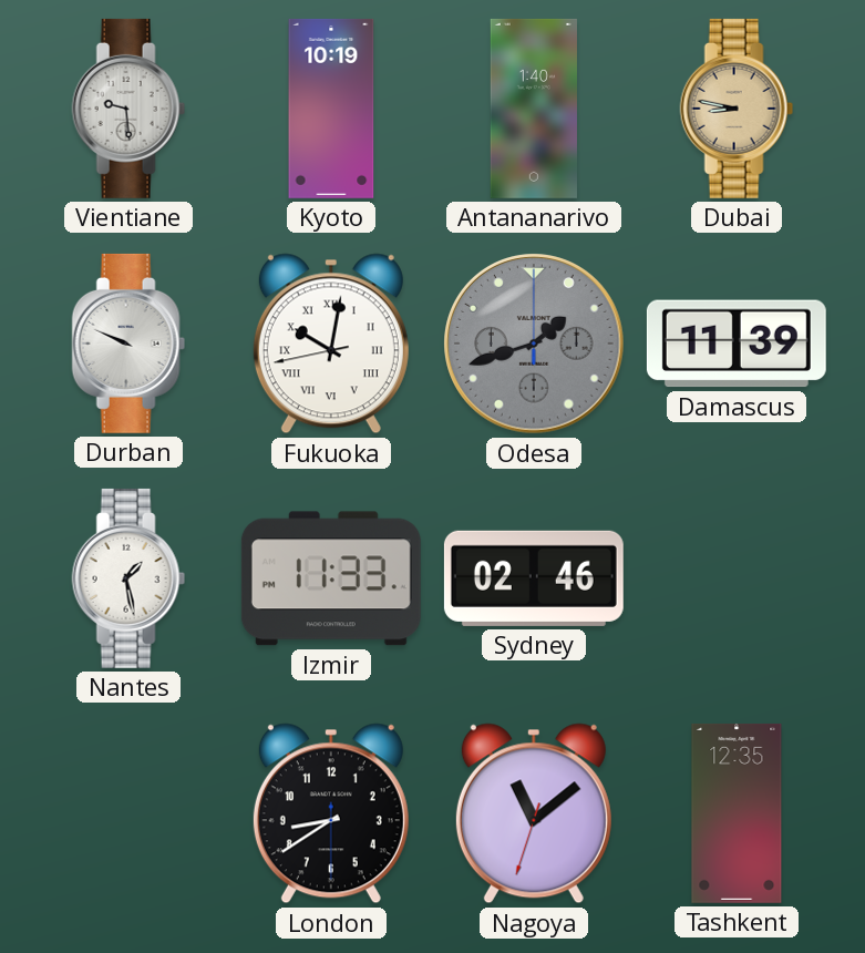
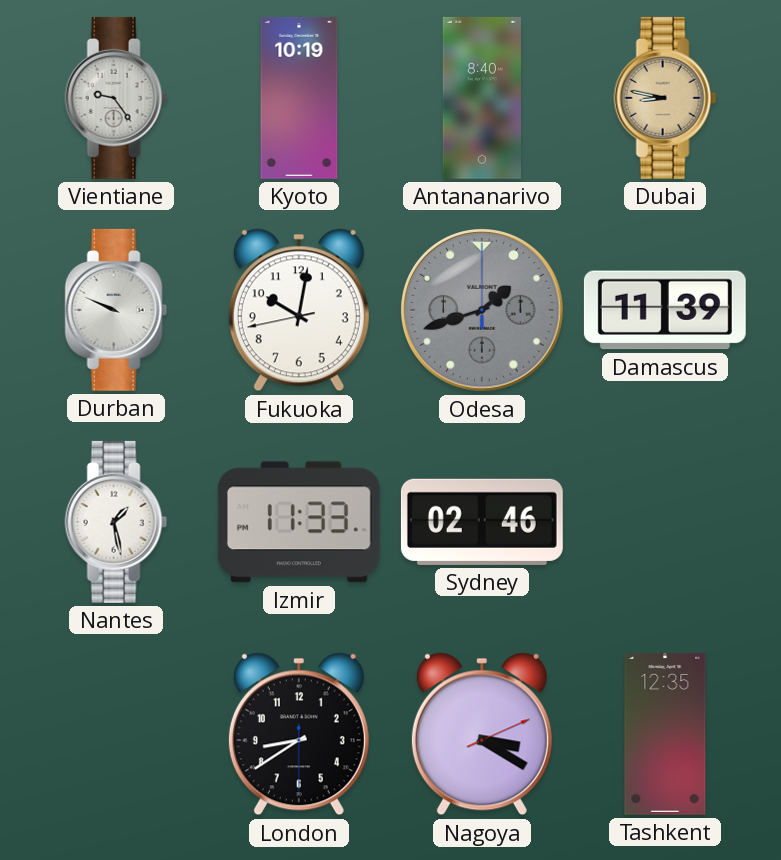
Vientiane: 9:29 -> 9:24 (116, 98)
Antananarivo: 1:40 -> 8:40 (482, 98)
Fukuoka numerals: Roman -> Arabic (299, 310)
Nagoya: 11:08 -> 3:20 (482, 734)
